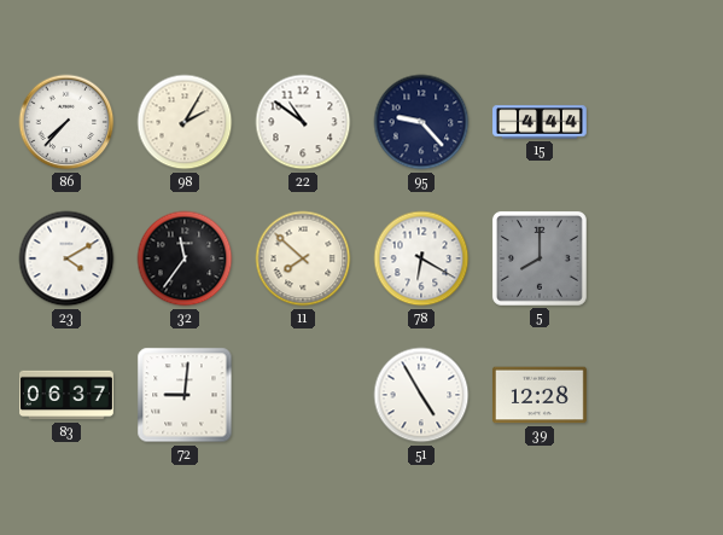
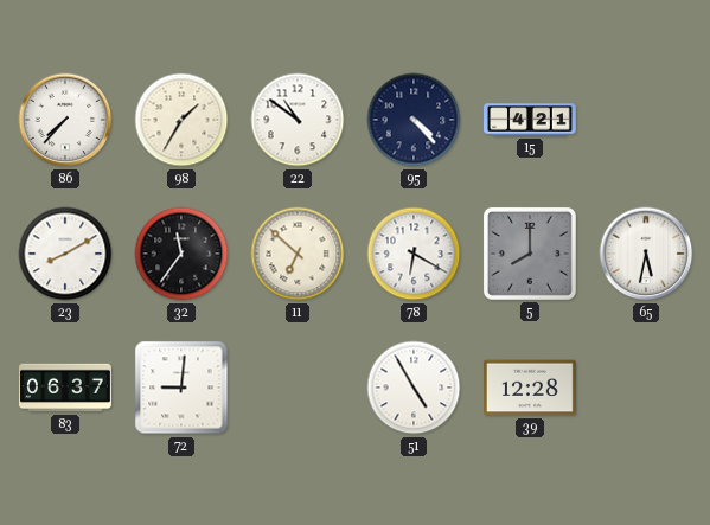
98: 2:05 -> 1:35 (181, 120)
95: 9:23 -> 4:23 (414, 120)
15: 4:44 -> 4:21 (531, 120)
23: 4:10 -> 8:10 (65, 254)
11: 7:52 -> 6:52 (298, 254)
65: none -> 5:32 (646, 254)
